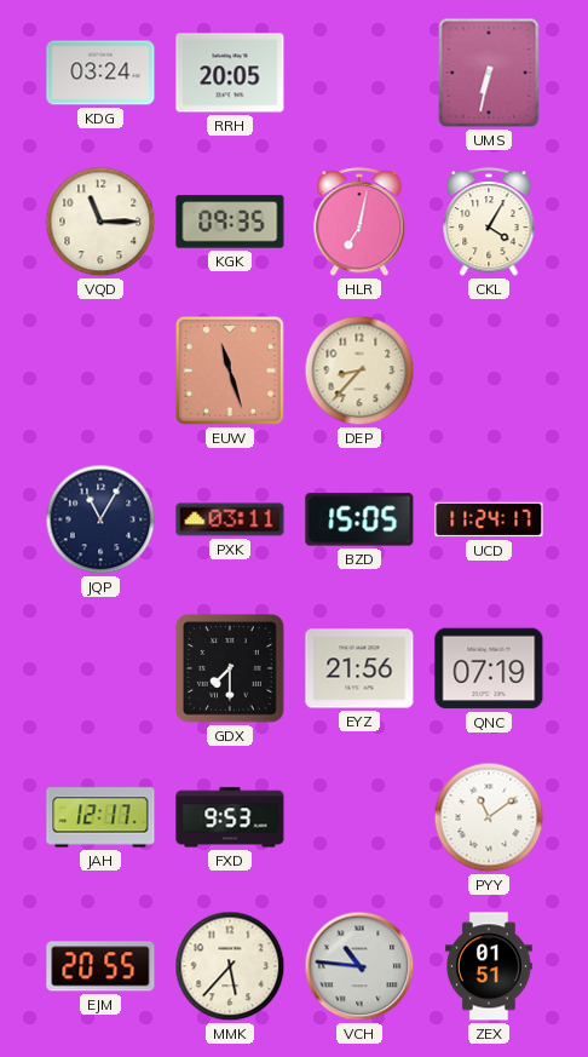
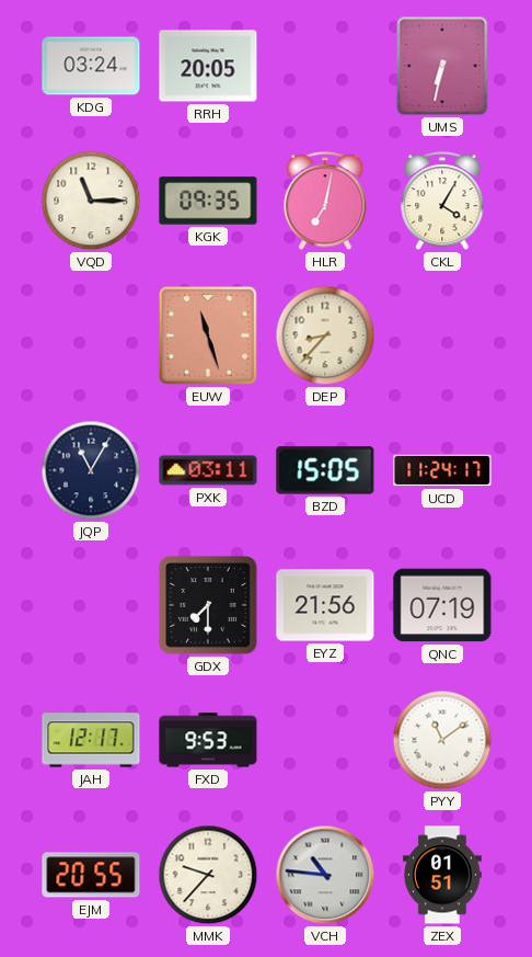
MMK: 5:37 -> 9:37 (208, 875)
